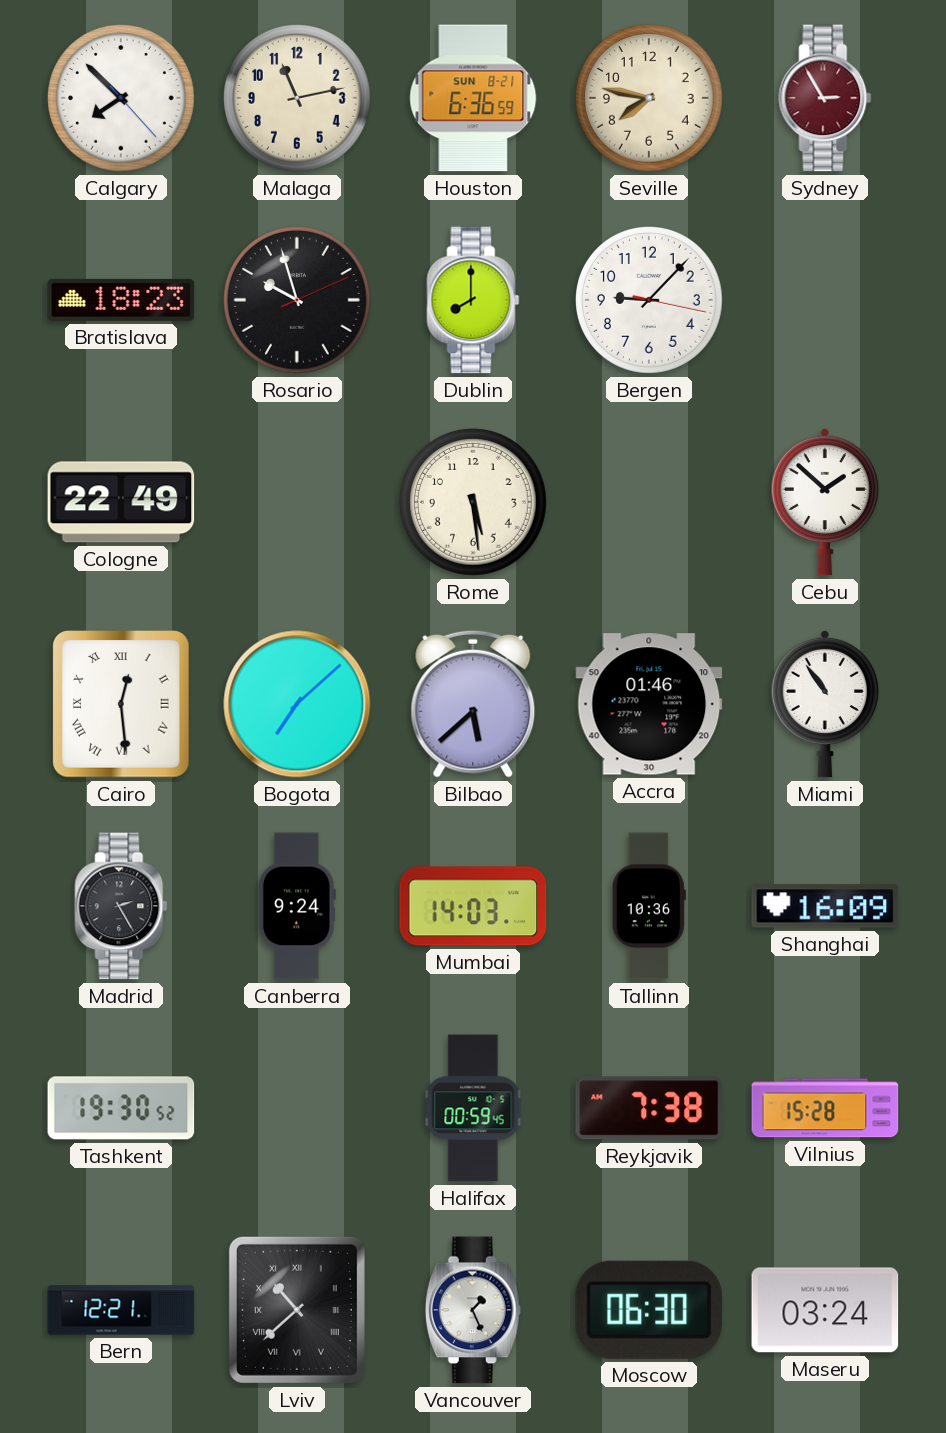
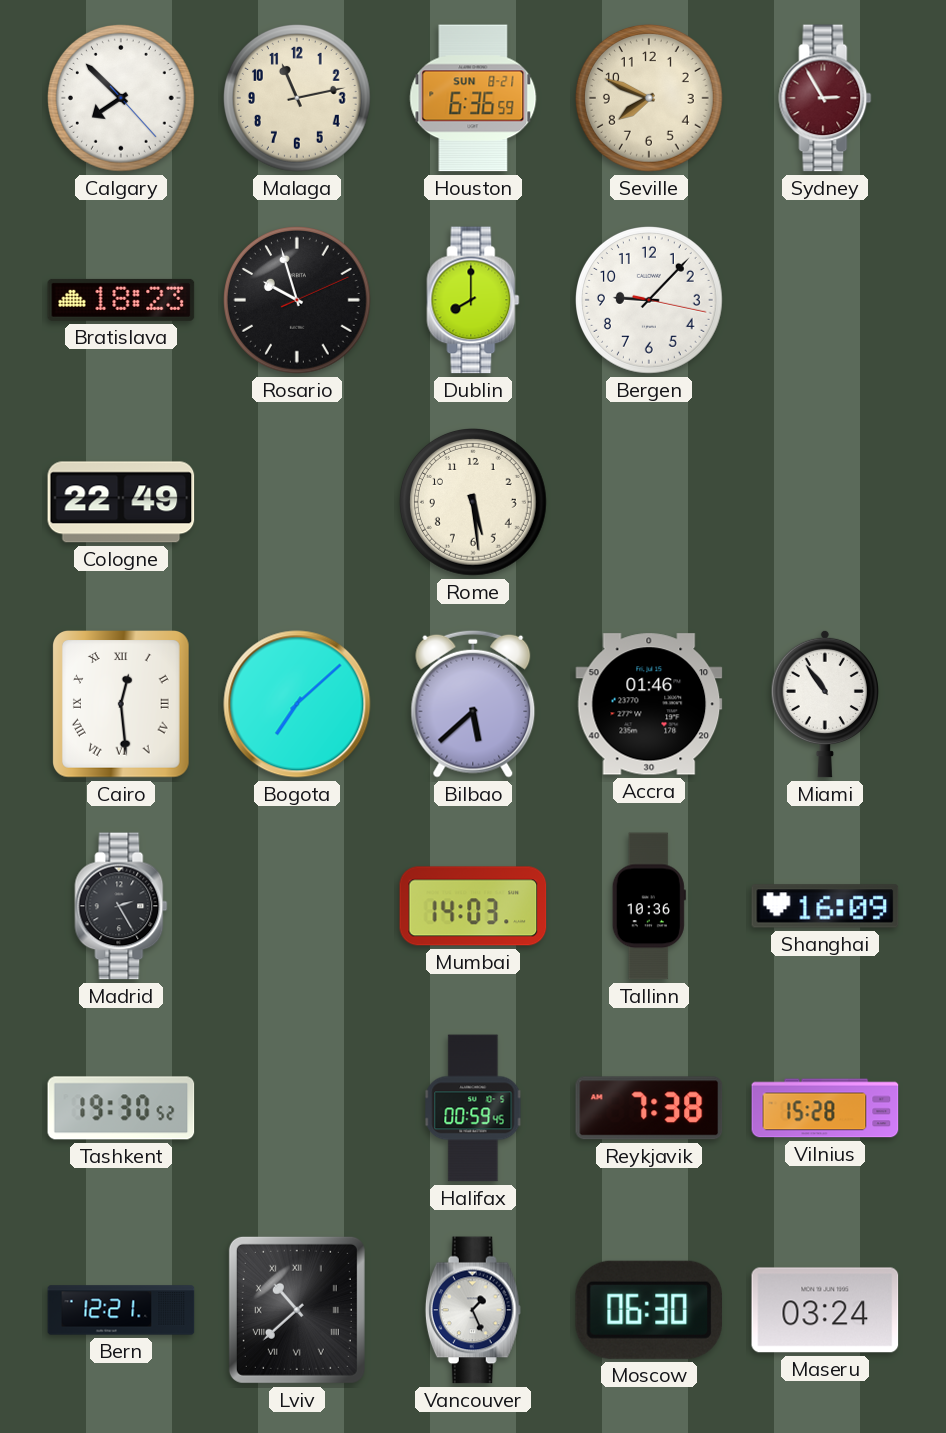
Seville: 7:47 -> 7:49 (650, 99)
Cebu: 1:52 -> none (825, 502)
Canberra: 9:24 -> none (297, 906)
